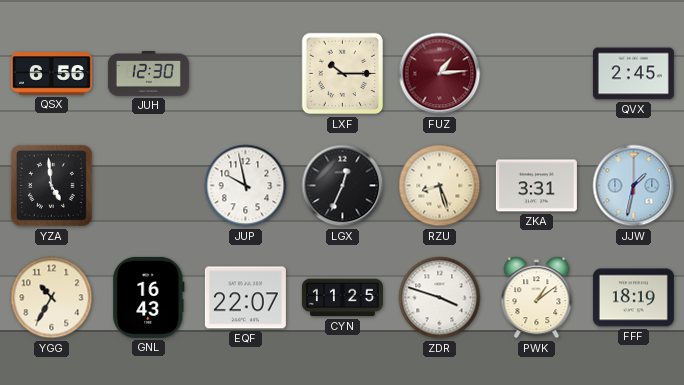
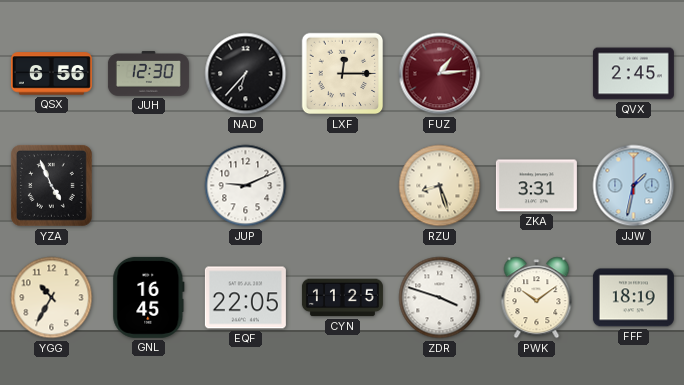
NAD: none -> 6:37 (246, 74)
LXF: 10:15 -> 12:15 (343, 74)
YZA: 4:59 -> 4:56 (51, 185)
JUP: 9:58 -> 9:11 (246, 186)
LGX: 12:34 -> none (343, 186)
GNL: 16:43 -> 16:45 (149, 297)
EQF: 22:07 -> 22:05 (245, 298)
PWK: 1:09 -> 10:09 (537, 298)
